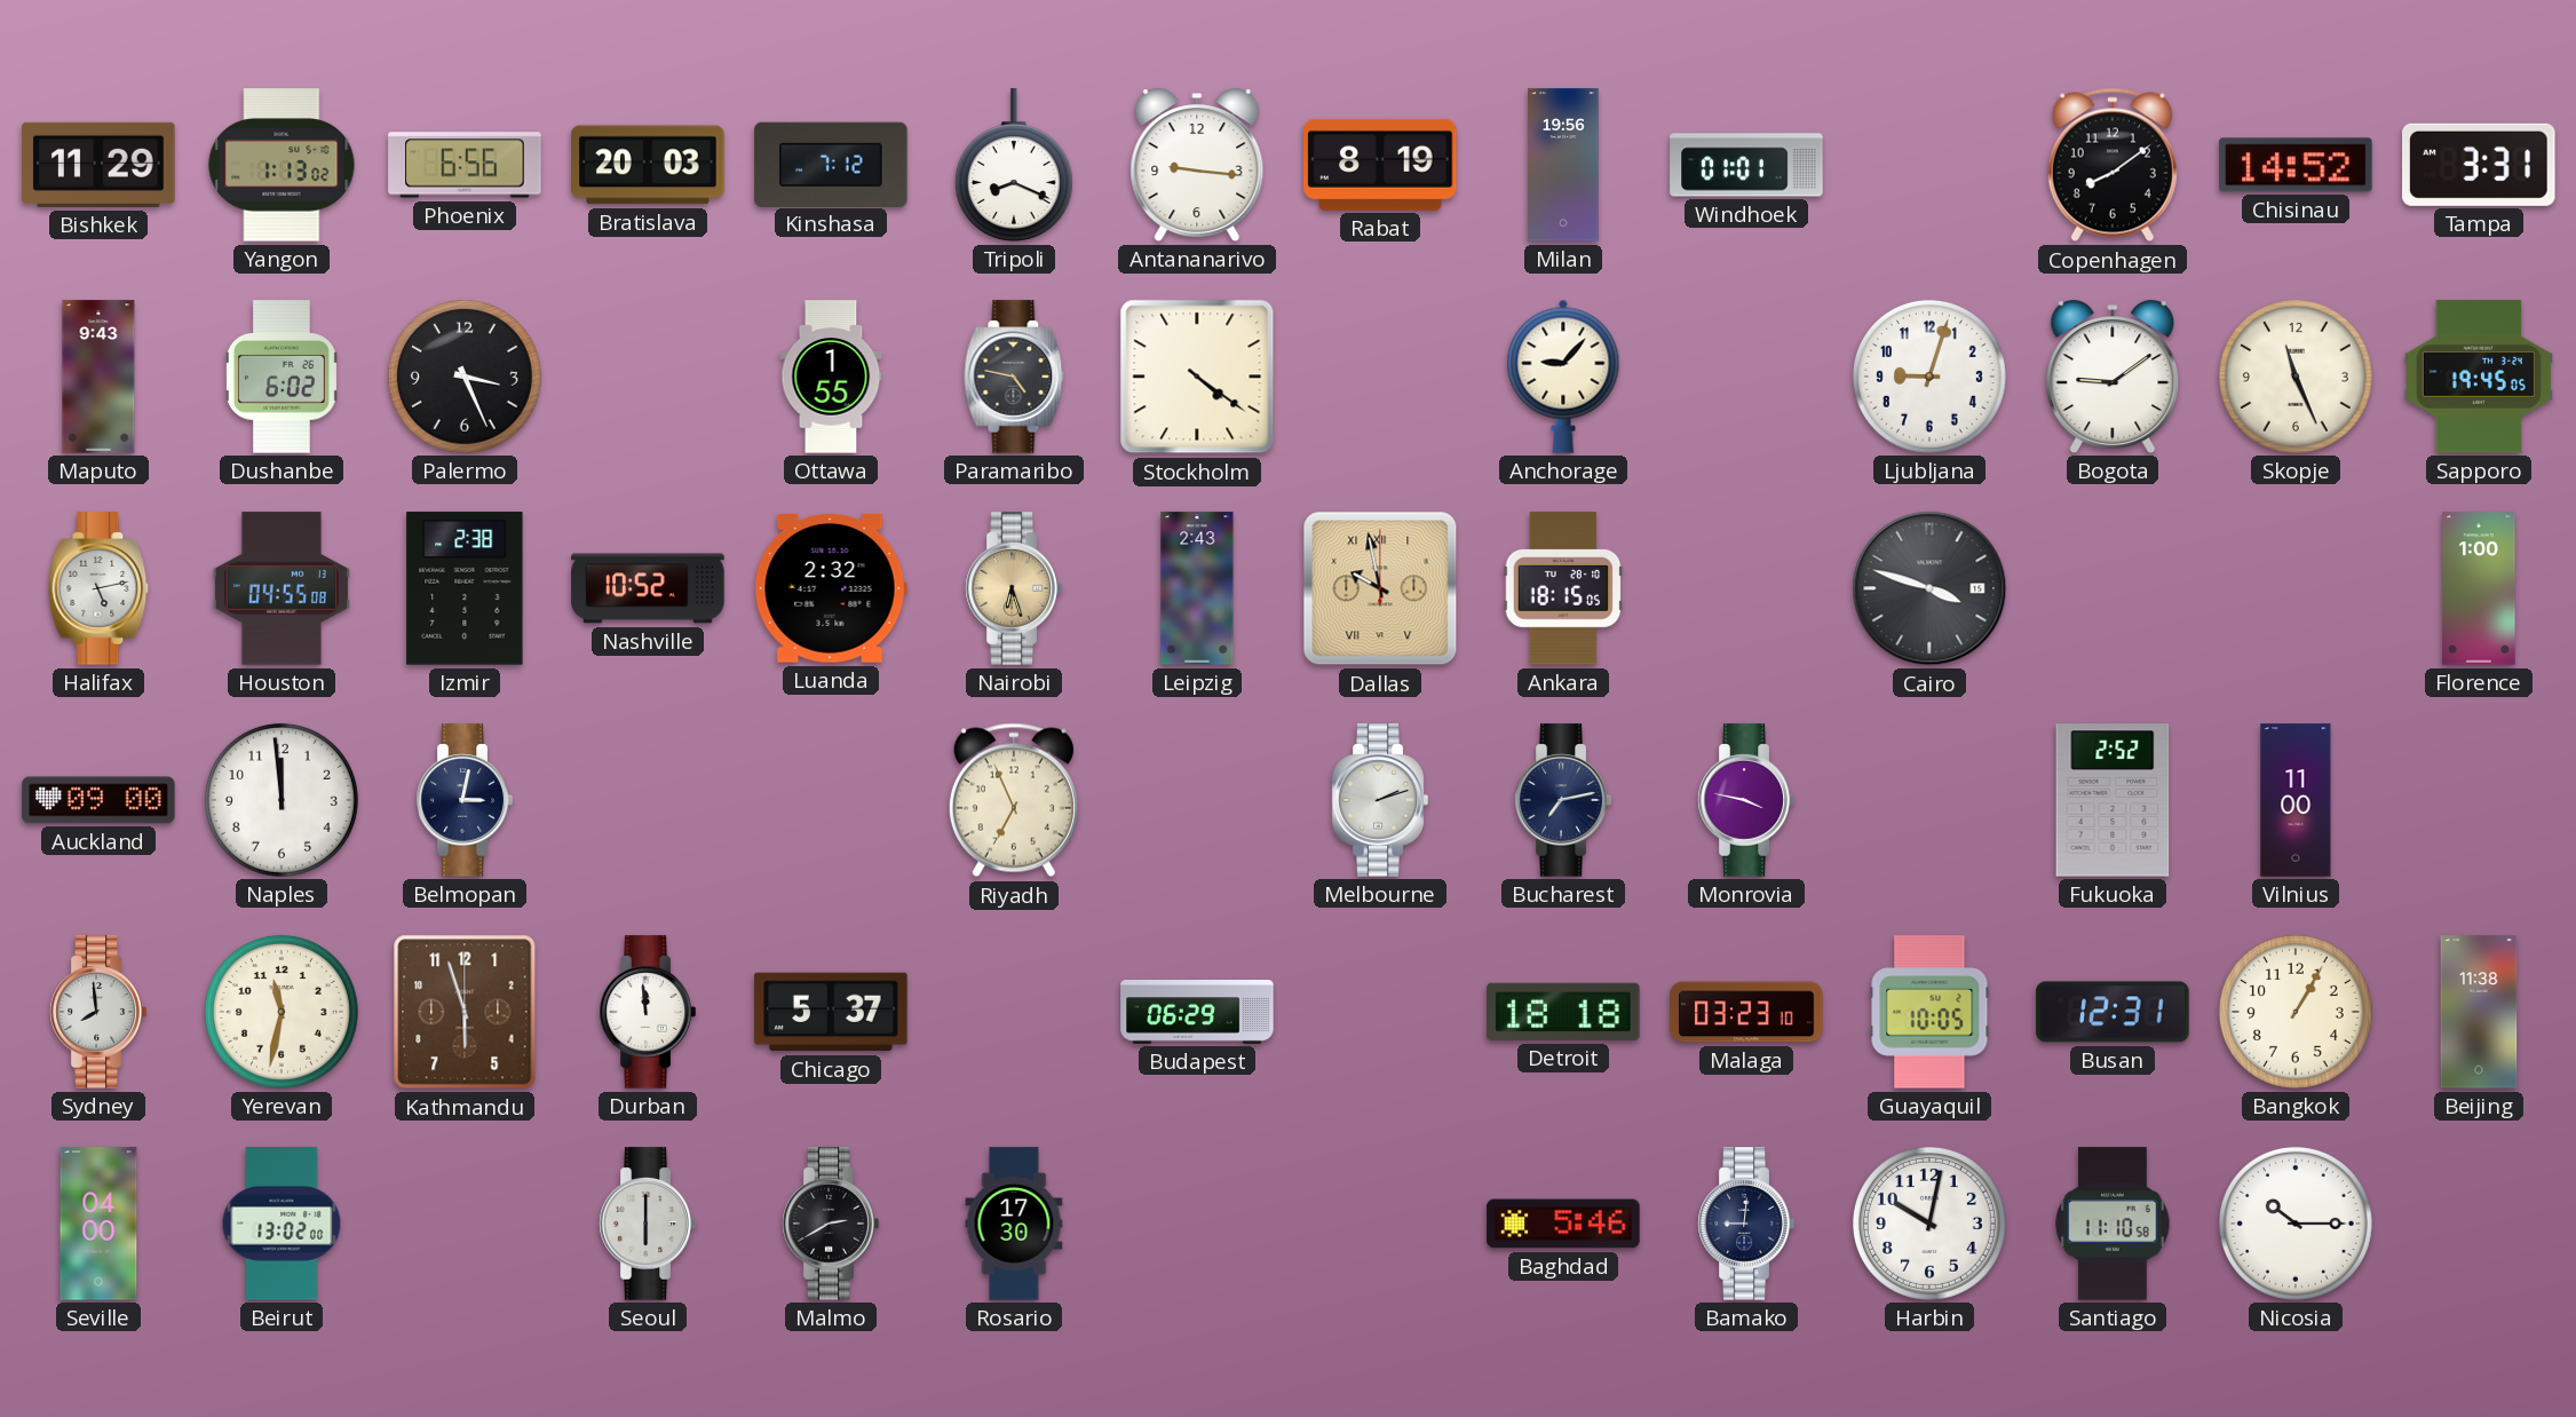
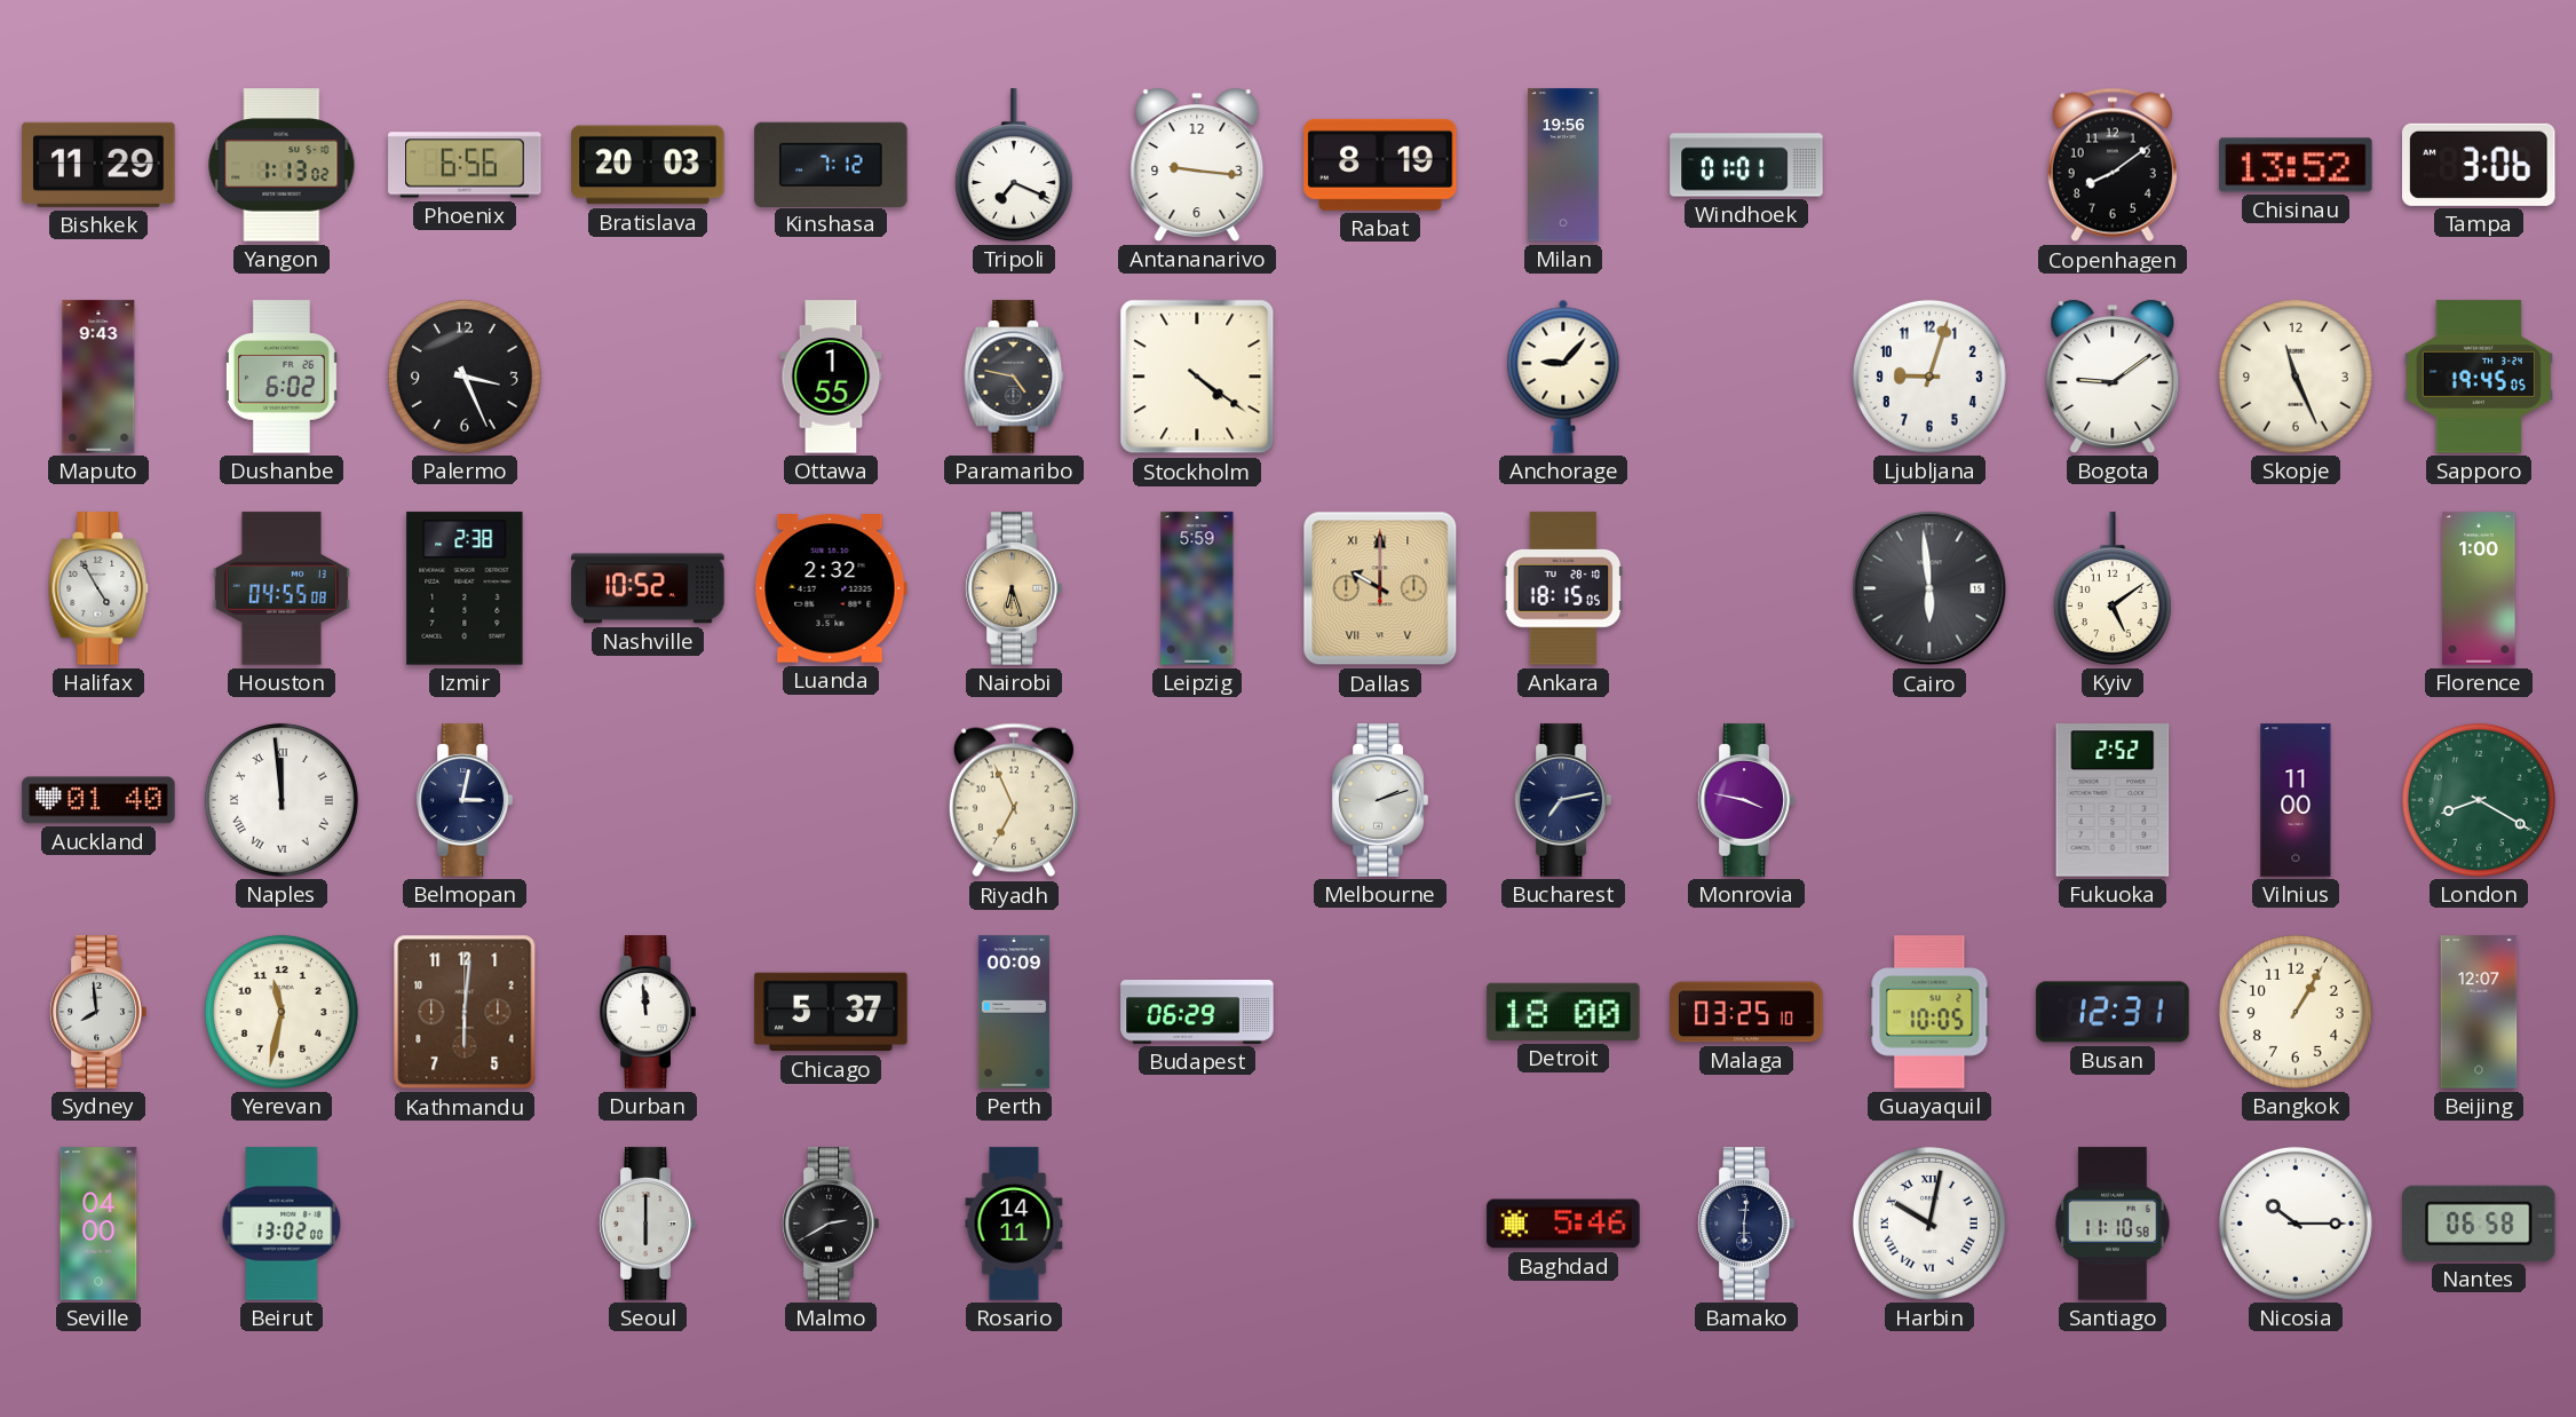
Tripoli: 8:19 -> 7:19 (1014, 165)
Chisinau: 14:52 -> 13:52 (2296, 165)
Tampa: 3:31 -> 3:06 (2479, 165)
Halifax: 5:13 -> 4:55 (98, 588)
Leipzig: 2:43 -> 5:59 (1197, 588)
Dallas: 9:58 -> 10:00 (1380, 588)
Cairo: 3:48 -> 5:59 (1929, 588)
Kyiv: none -> 5:09 (2113, 588)
Auckland: 09:00 -> 01:40 (98, 800)
Naples numerals: Arabic -> Roman (282, 800)
London: none -> 8:20 (2479, 800)
Kathmandu: 5:57 -> 6:01 (465, 1012)
Perth: none -> 00:09 (1014, 1012)
Detroit: 18:18 -> 18:00 (1563, 1012)
Malaga: 03:23 -> 03:25 (1746, 1012)
Beijing: 11:38 -> 12:07 (2479, 1012)
Rosario: 17:30 -> 14:11 (1014, 1224)
Bamako: 9:01 -> 6:01 (1746, 1224)
Harbin numerals: Arabic -> Roman (1929, 1224)
Nantes: none -> 06:58 (2479, 1224)
